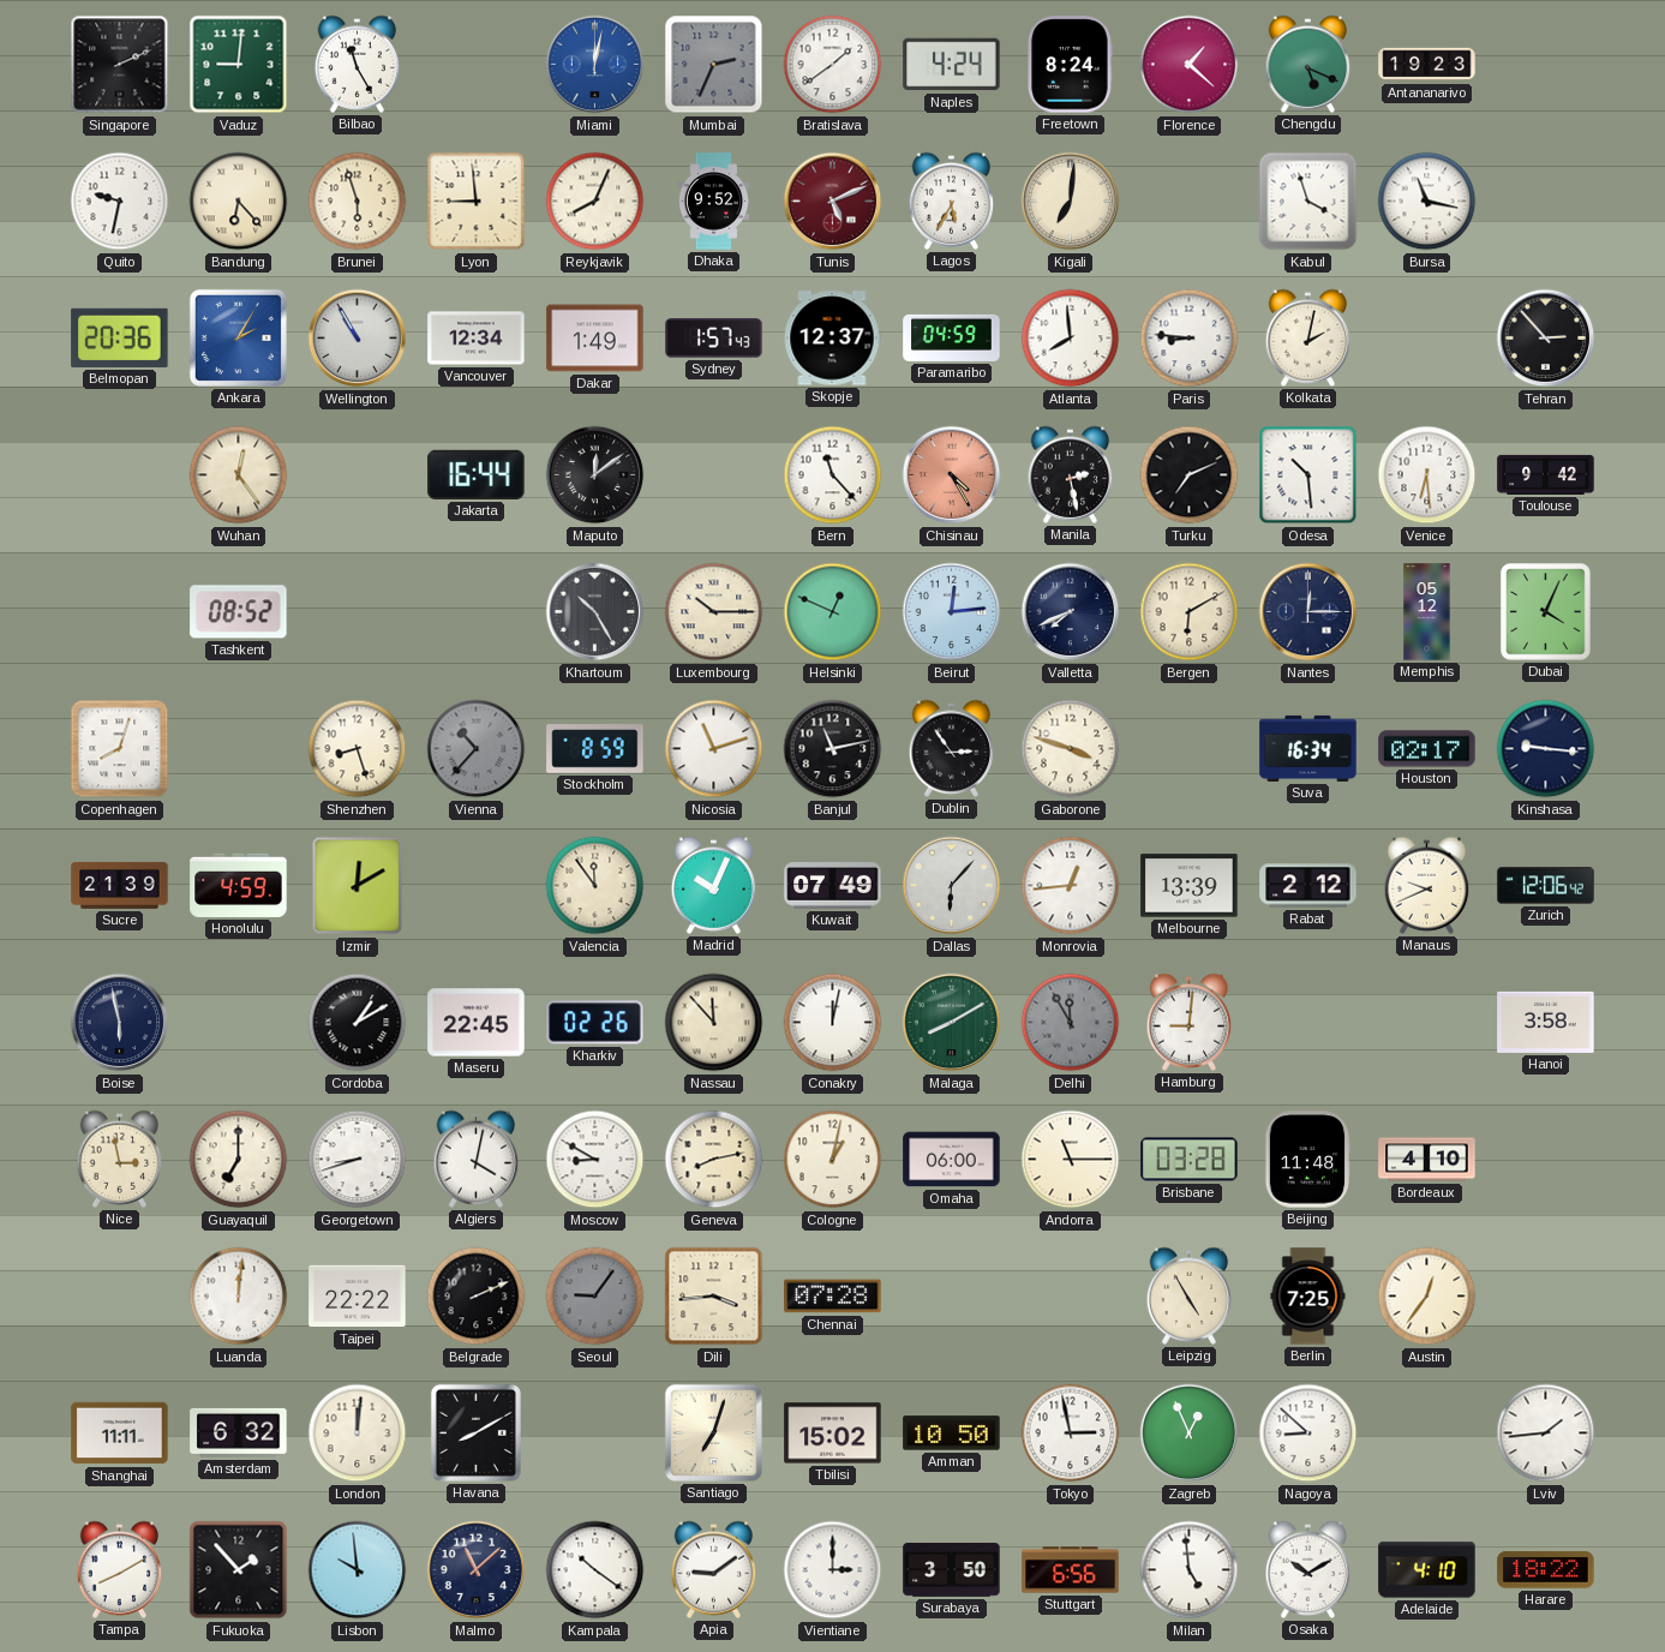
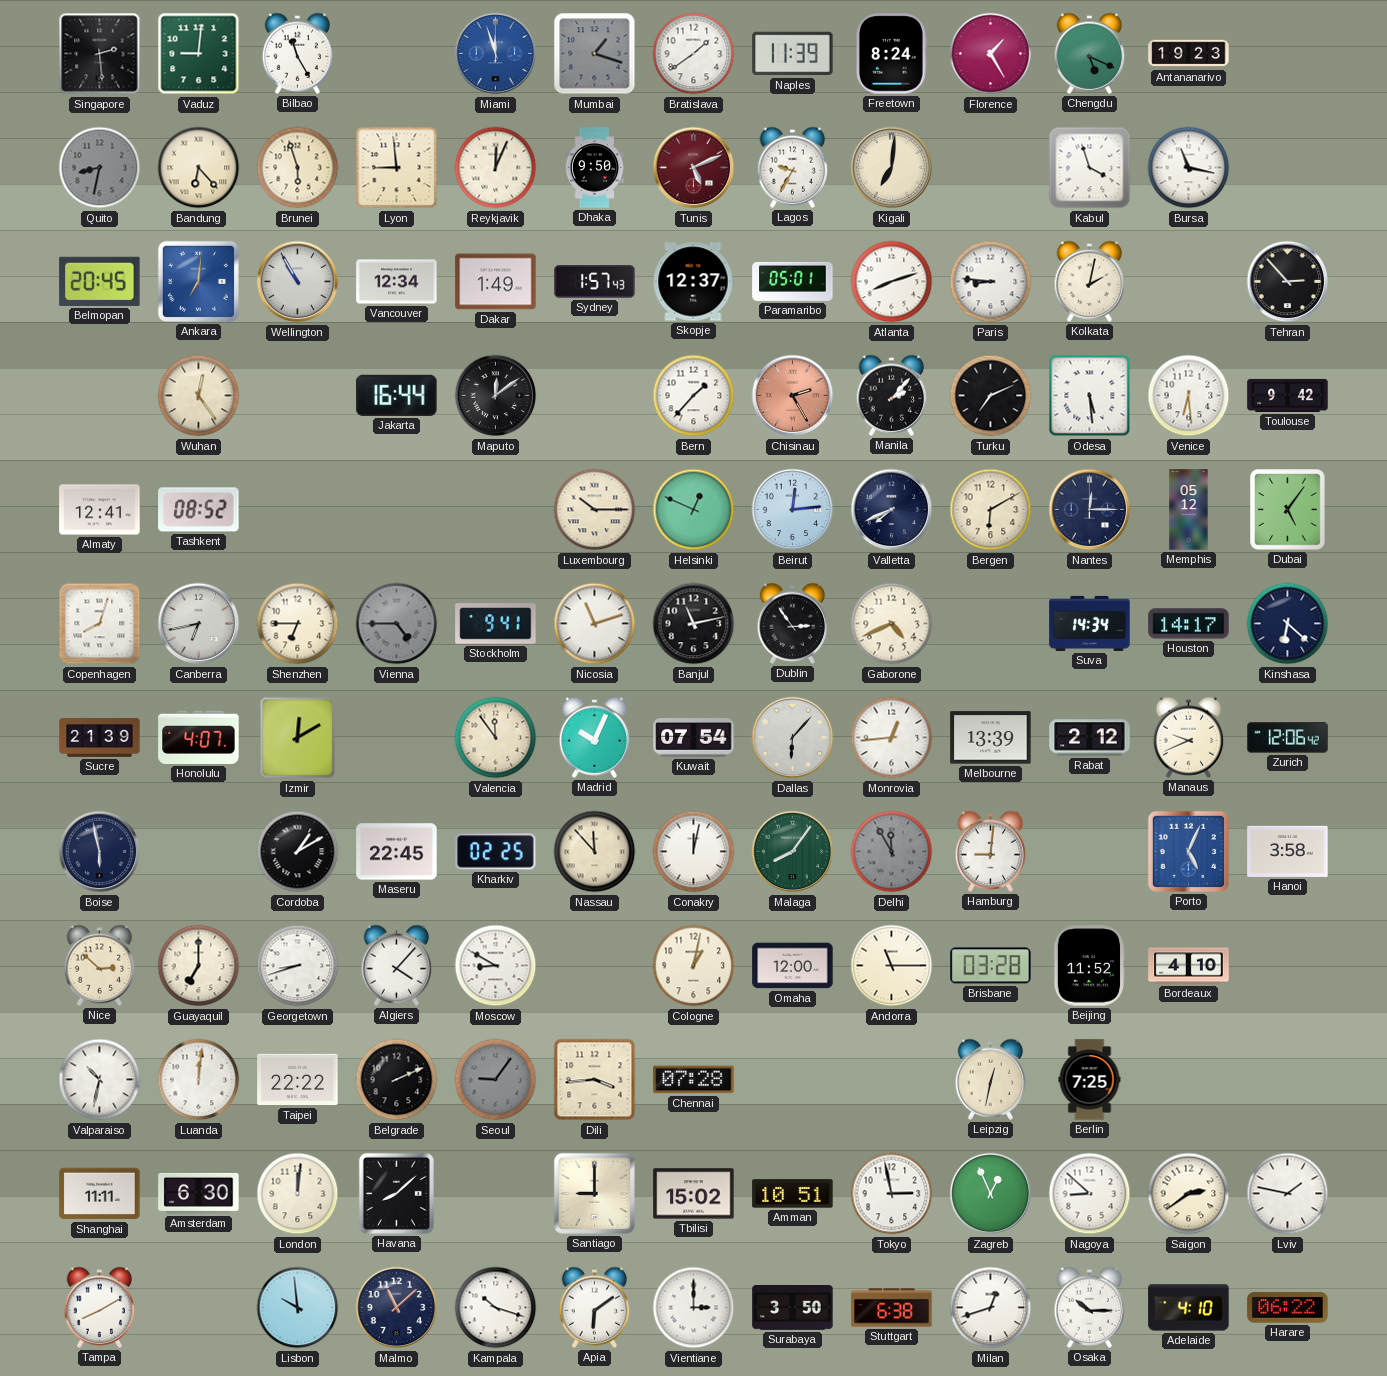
Singapore: 2:11 -> 2:29 (100, 54)
Miami: 12:02 -> 11:57 (496, 54)
Mumbai: 2:34 -> 1:18 (595, 54)
Naples: 4:24 -> 11:39 (793, 54)
Florence: 1:22 -> 1:25 (991, 54)
Quito: 9:32 -> 8:32 (100, 168)
Quito dial: white -> grey (100, 168)
Reykjavik: 8:04 -> 12:04 (496, 168)
Dhaka: 9:52 -> 9:50 (595, 168)
Lagos: 5:35 -> 9:35 (793, 167)
Belmopan: 20:36 -> 20:45 (100, 281)
Ankara: 2:05 -> 7:01 (198, 281)
Paramaribo: 04:59 -> 05:01 (793, 281)
Atlanta: 7:59 -> 8:12 (892, 282)
Bern: 11:23 -> 1:37 (694, 396)
Chisinau: 4:25 -> 2:25 (793, 396)
Manila: 2:28 -> 2:07 (892, 395)
Odesa: 10:29 -> 5:29 (1090, 396)
Almaty: none -> 12:41 (100, 510)
Khartoum: 10:25 -> none (595, 612)
Dubai: 4:04 -> 5:06 (1288, 510)
Canberra: none -> 6:43 (199, 624)
Shenzhen: 8:27 -> 6:45 (298, 624)
Vienna: 10:37 -> 4:45 (397, 624)
Stockholm: 8:59 -> 9:41 (496, 624)
Gaborone: 3:48 -> 4:41 (892, 624)
Suva: 16:34 -> 14:34 (1090, 623)
Houston: 02:17 -> 14:17 (1189, 624)
Kinshasa: 9:16 -> 6:22 (1288, 624)
Honolulu: 4:59 -> 4:07 (199, 737)
Kuwait: 07:49 -> 07:54 (694, 738)
Kharkiv: 02:26 -> 02:25 (496, 852)
Malaga: 8:10 -> 8:06 (793, 852)
Porto: none -> 5:04 (1188, 851)
Nice: 2:58 -> 2:52 (100, 965)
Algiers: 4:02 -> 4:07 (397, 965)
Geneva: 8:13 -> none (714, 1160)
Omaha: 06:00 -> 12:00 (793, 966)
Beijing: 11:48 -> 11:52 (1088, 966)
Valparaiso: none -> 10:32 (100, 1080)
Leipzig: 4:55 -> 12:32 (991, 1079)
Austin: 12:36 -> none (1427, 1297)
Amsterdam: 6:32 -> 6:30 (199, 1193)
Havana: 8:10 -> 8:08 (396, 1193)
Santiago: 7:03 -> 9:00 (594, 1193)
Amman: 10:50 -> 10:51 (793, 1194)
Saigon: none -> 2:39 (1189, 1194)
Lviv: 1:44 -> 1:47 (1288, 1194)
Fukuoka: 1:53 -> none (239, 1570)
Kampala: 10:21 -> 10:18 (496, 1308)
Apia: 9:09 -> 6:09 (595, 1307)
Stuttgart: 6:56 -> 6:38 (892, 1308)
Milan: 4:59 -> 12:42 (991, 1308)
Osaka: 10:10 -> 10:15 (1090, 1307)
Harare: 18:22 -> 06:22 (1288, 1308)
